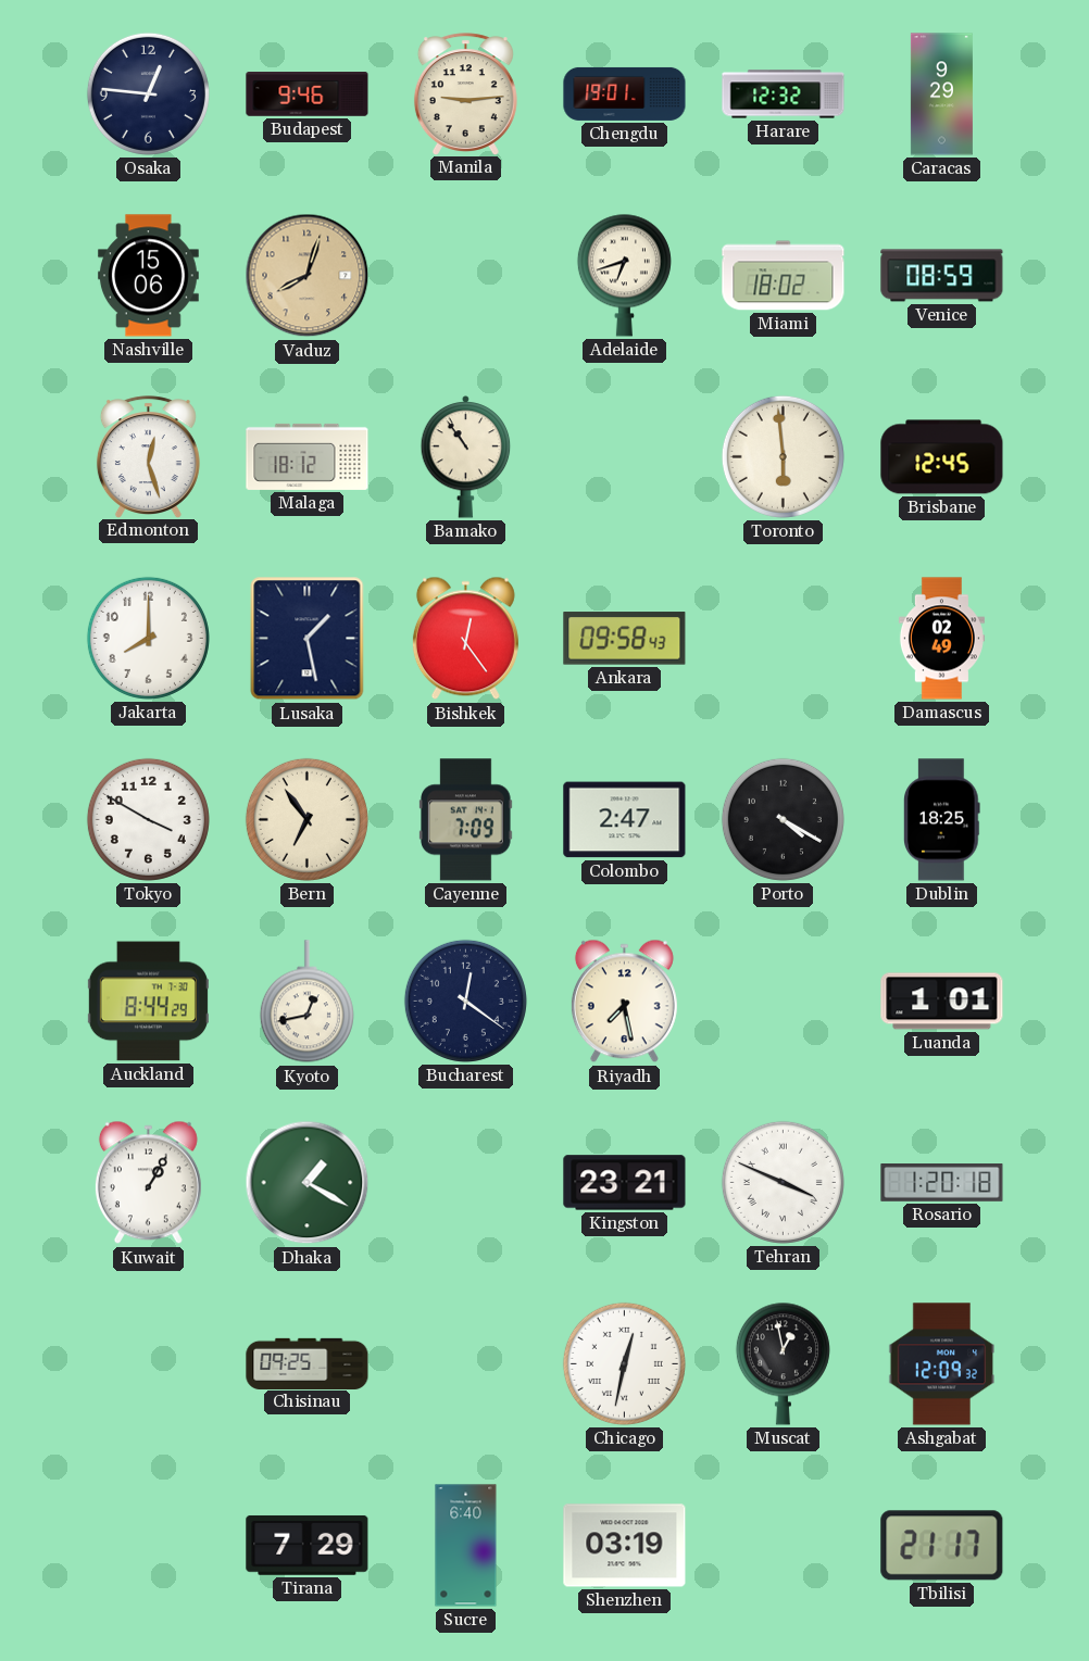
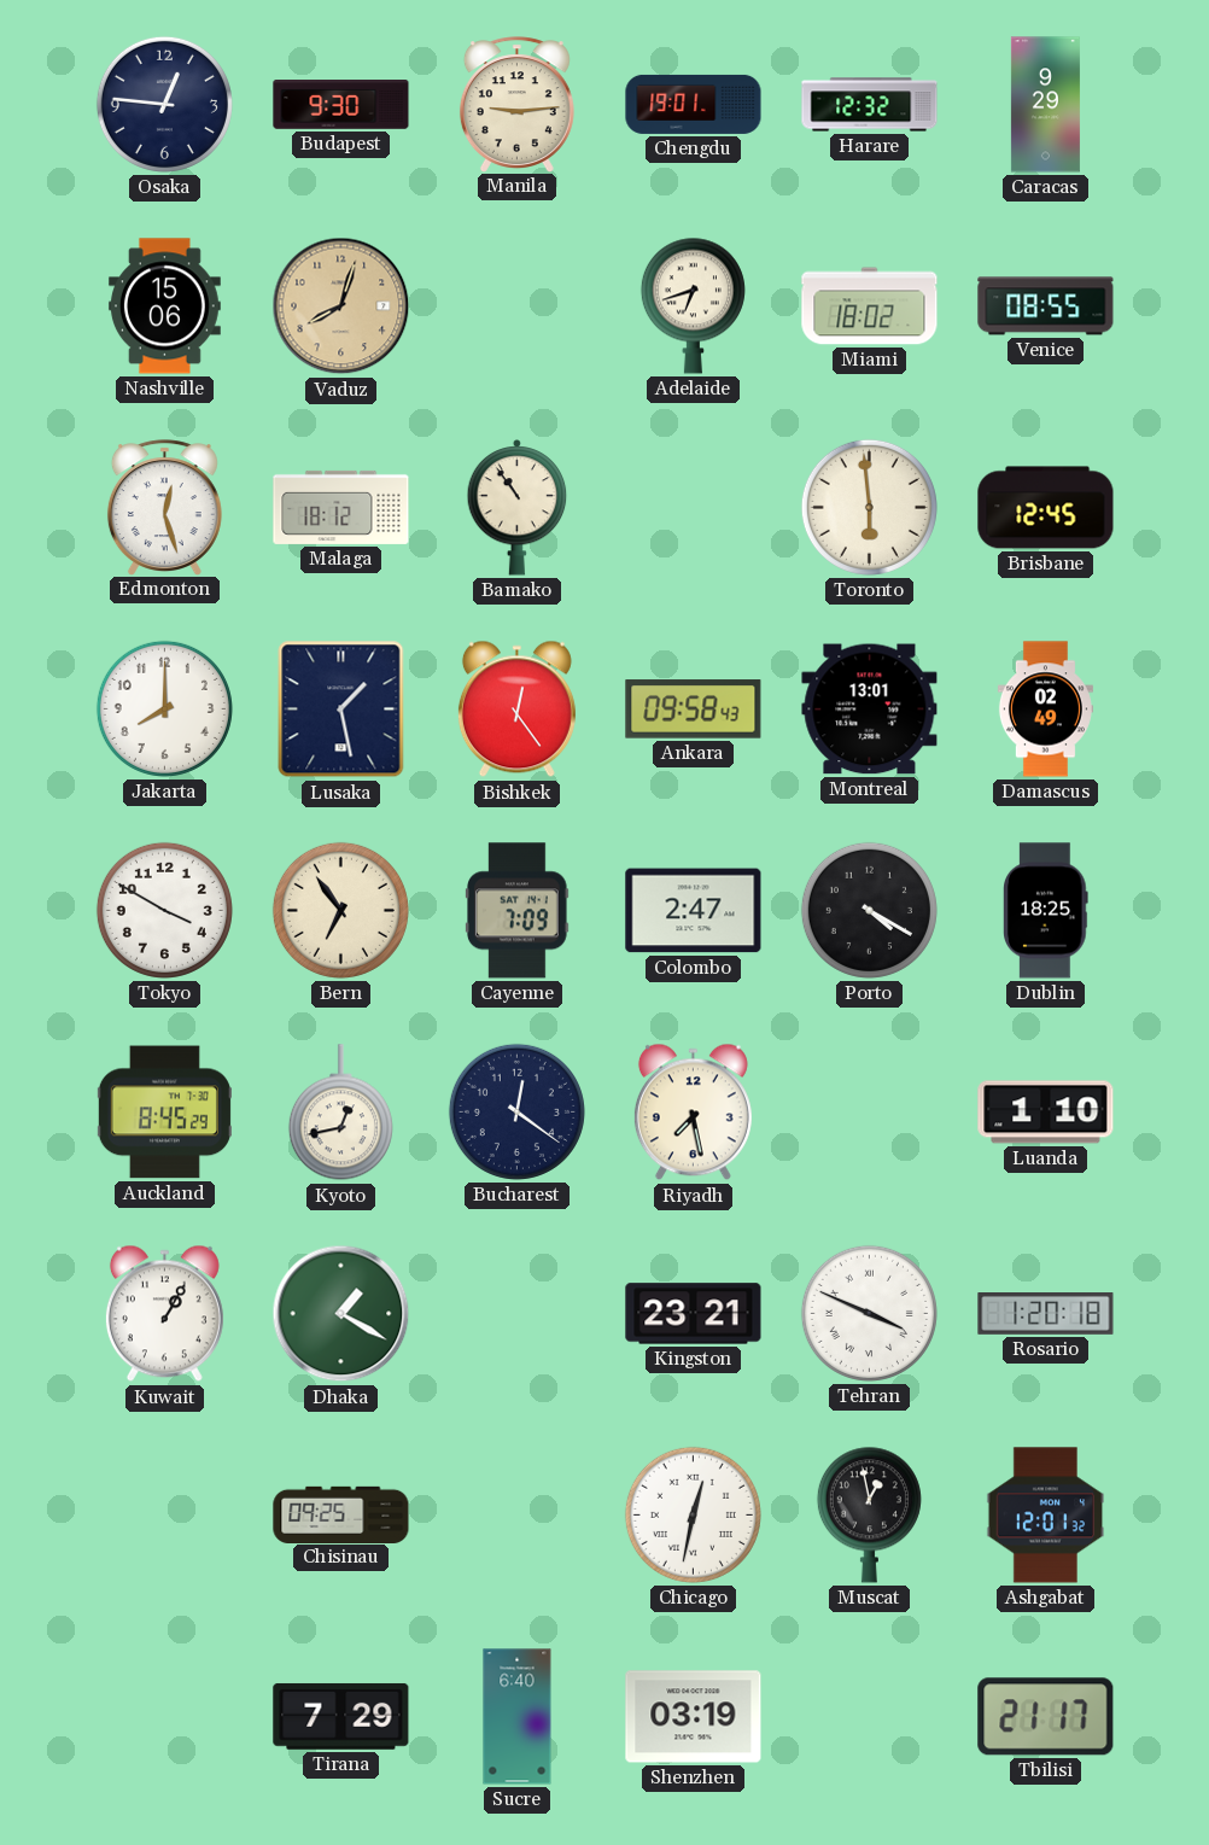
Budapest: 9:46 -> 9:30 (341, 105)
Venice: 08:59 -> 08:55 (1046, 306)
Montreal: none -> 13:01 (870, 710)
Auckland: 8:44 -> 8:45 (164, 1113)
Luanda: 1:01 -> 1:10 (1046, 1113)
Ashgabat: 12:09 -> 12:01 (1046, 1516)
